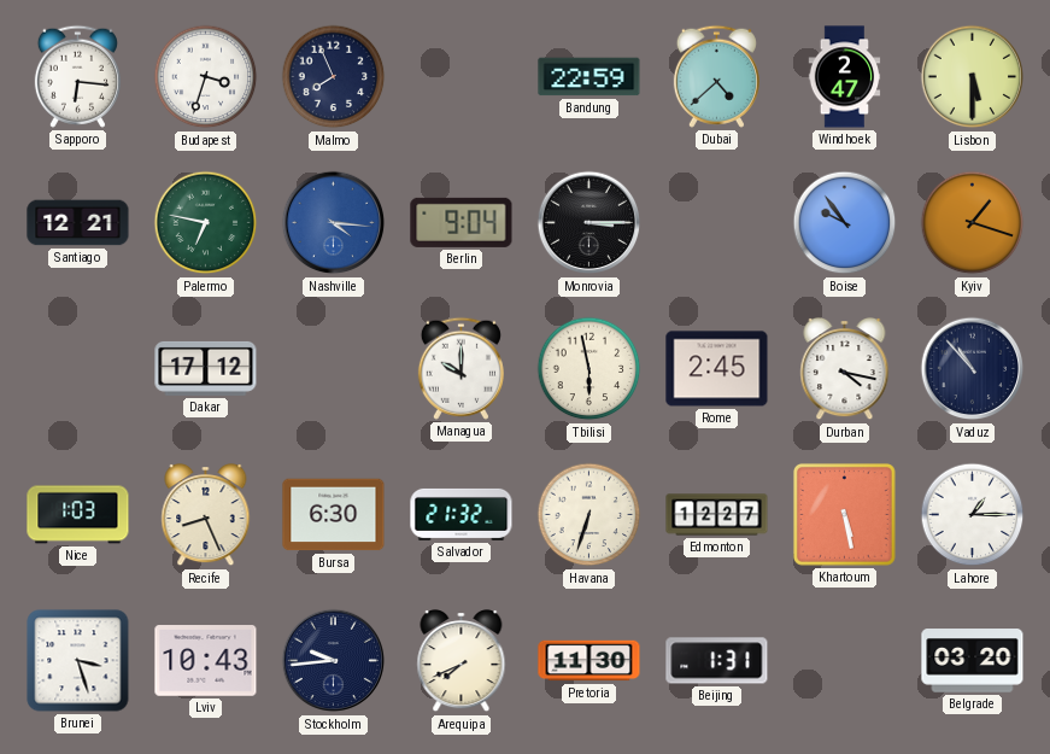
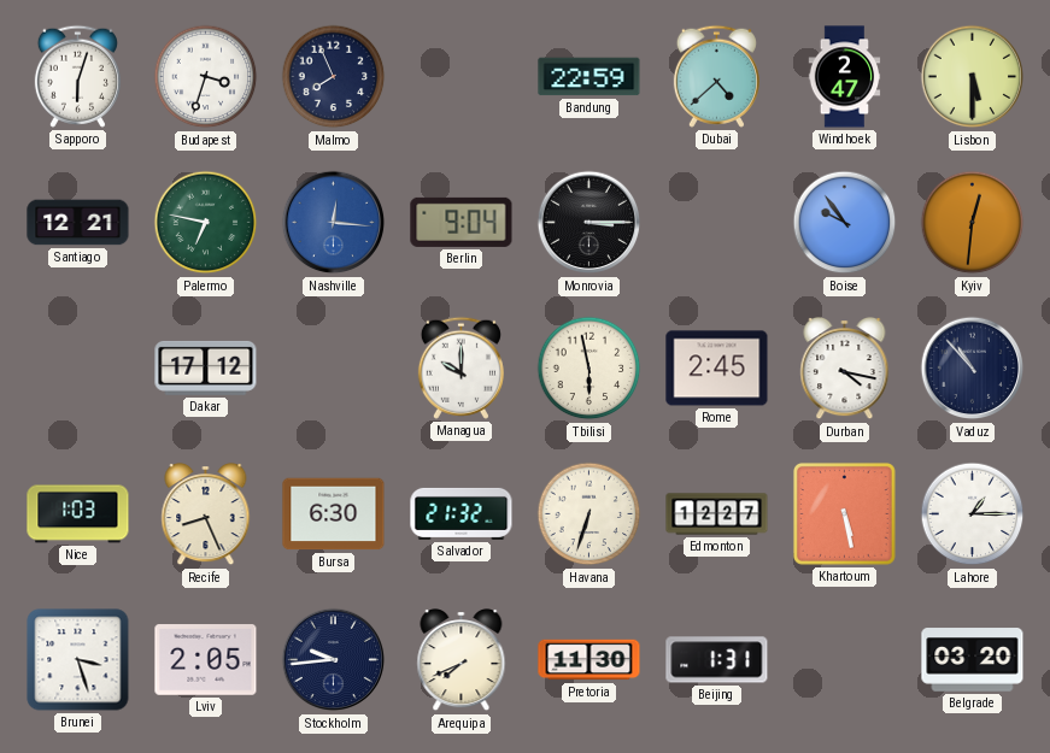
Sapporo: 6:16 -> 6:03 (77, 76)
Nashville: 4:16 -> 12:16 (334, 223)
Kyiv: 1:18 -> 12:31 (973, 223)
Lviv: 10:43 -> 2:05 (206, 660)
